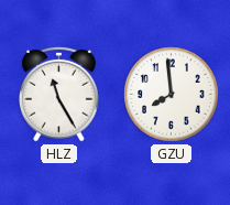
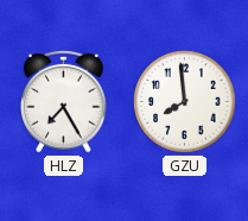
HLZ: 11:25 -> 7:25 (64, 101)
